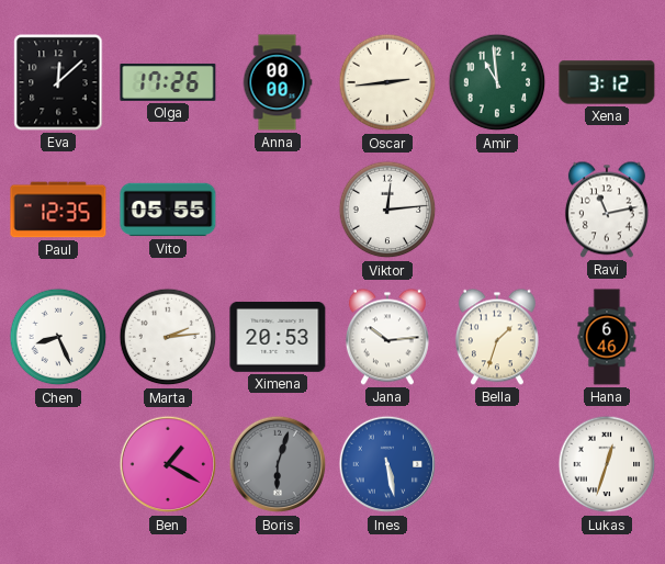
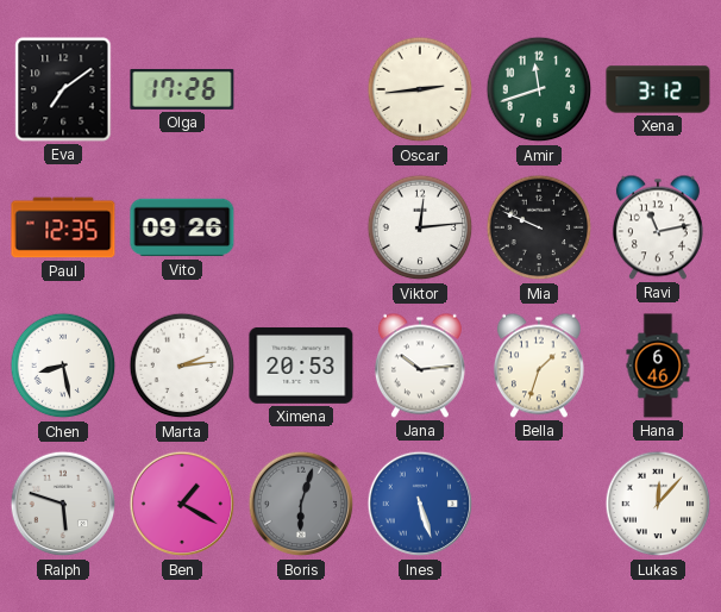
Eva: 12:08 -> 7:09 (63, 89)
Anna: 00:00 -> none (278, 82)
Amir: 10:59 -> 11:42 (539, 89)
Vito: 05:55 -> 09:26 (182, 227)
Mia: none -> 9:49 (539, 227)
Chen: 8:26 -> 8:28 (63, 366)
Ralph: none -> 5:48 (63, 504)
Ines: 5:28 -> 5:27 (420, 504)
Lukas: 12:33 -> 12:07 (658, 504)
